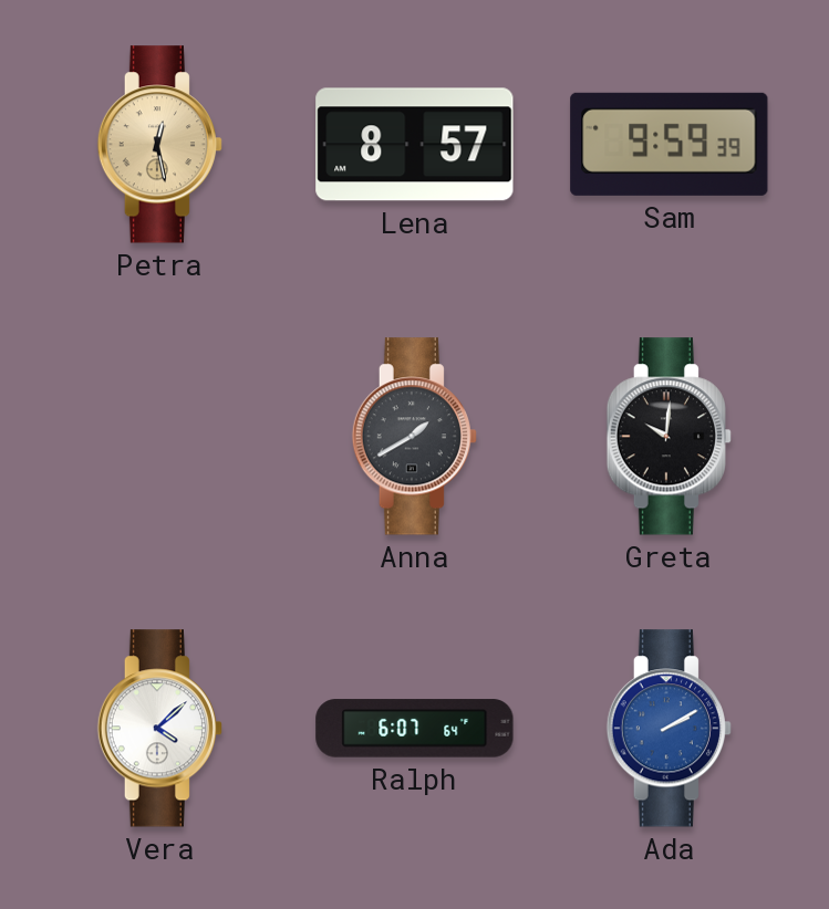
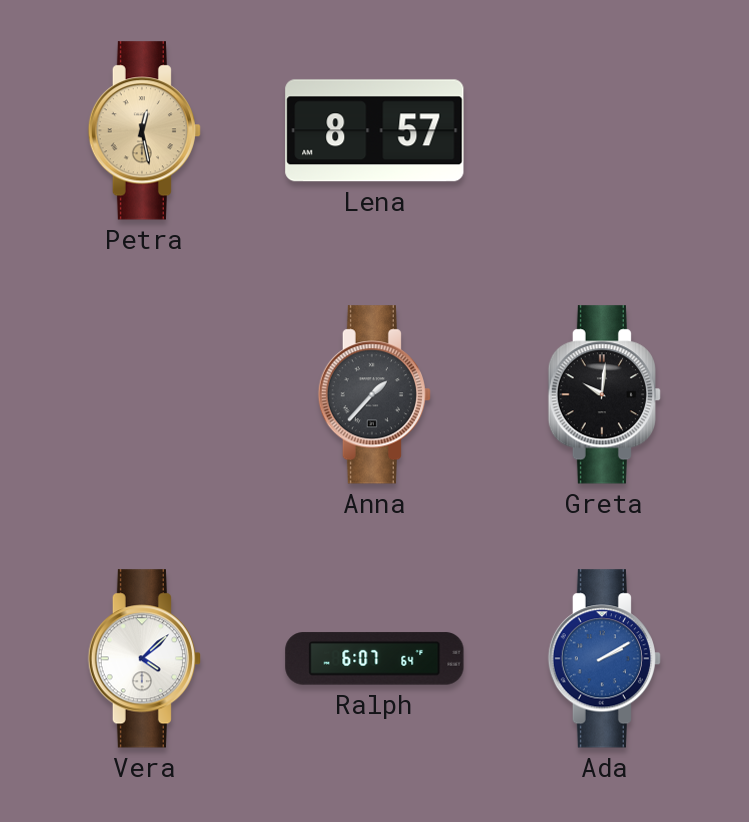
Sam: 9:59 -> none (670, 144)
Anna: 1:40 -> 1:37 (374, 395)
